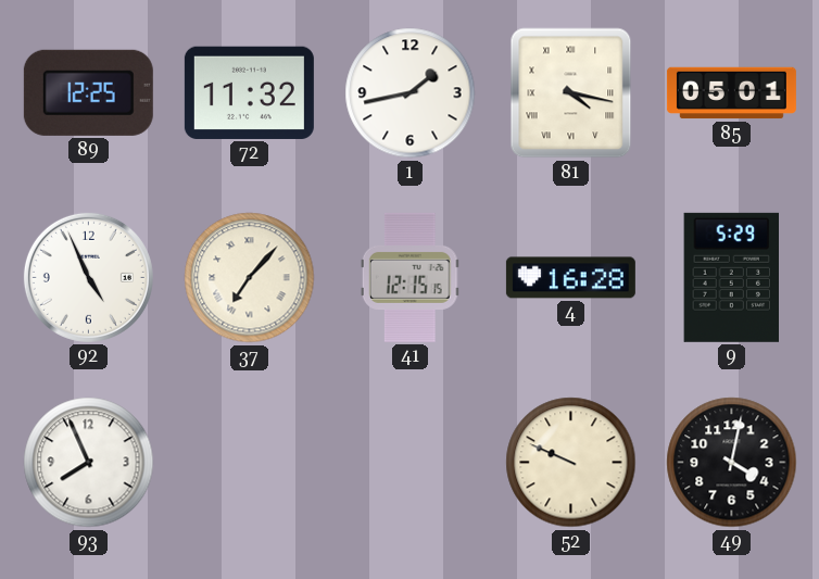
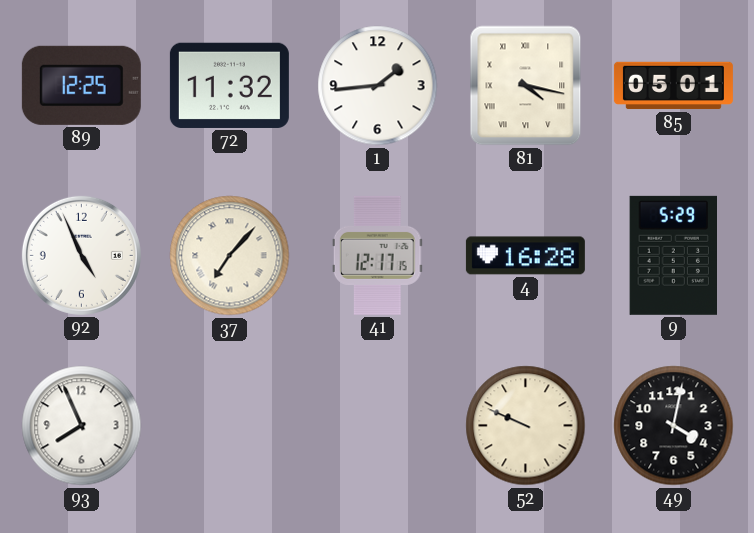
1: 1:43 -> 1:44 (378, 86)
41: 12:15 -> 12:17 (377, 255)
